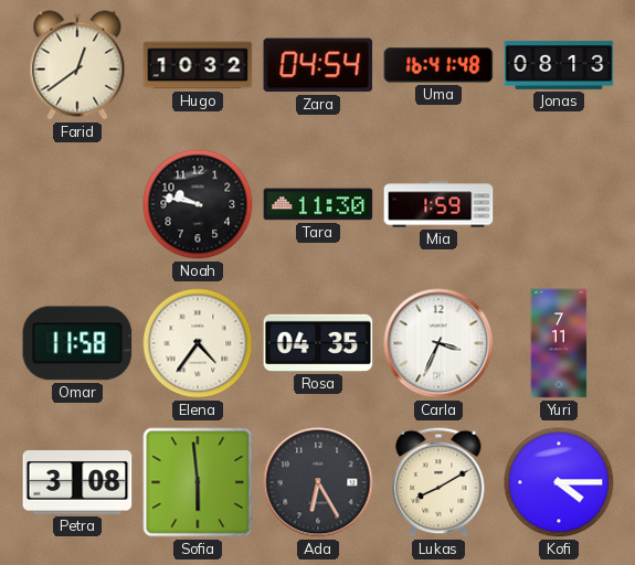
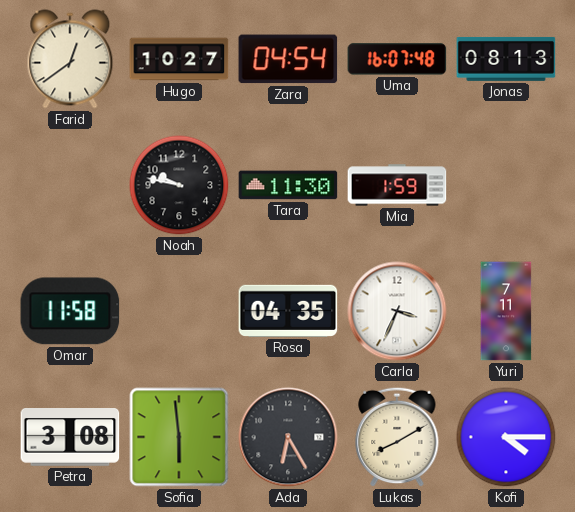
Hugo: 10:32 -> 10:27 (179, 59)
Uma: 16:41 -> 16:07 (397, 59)
Elena: 4:36 -> none (198, 343)
